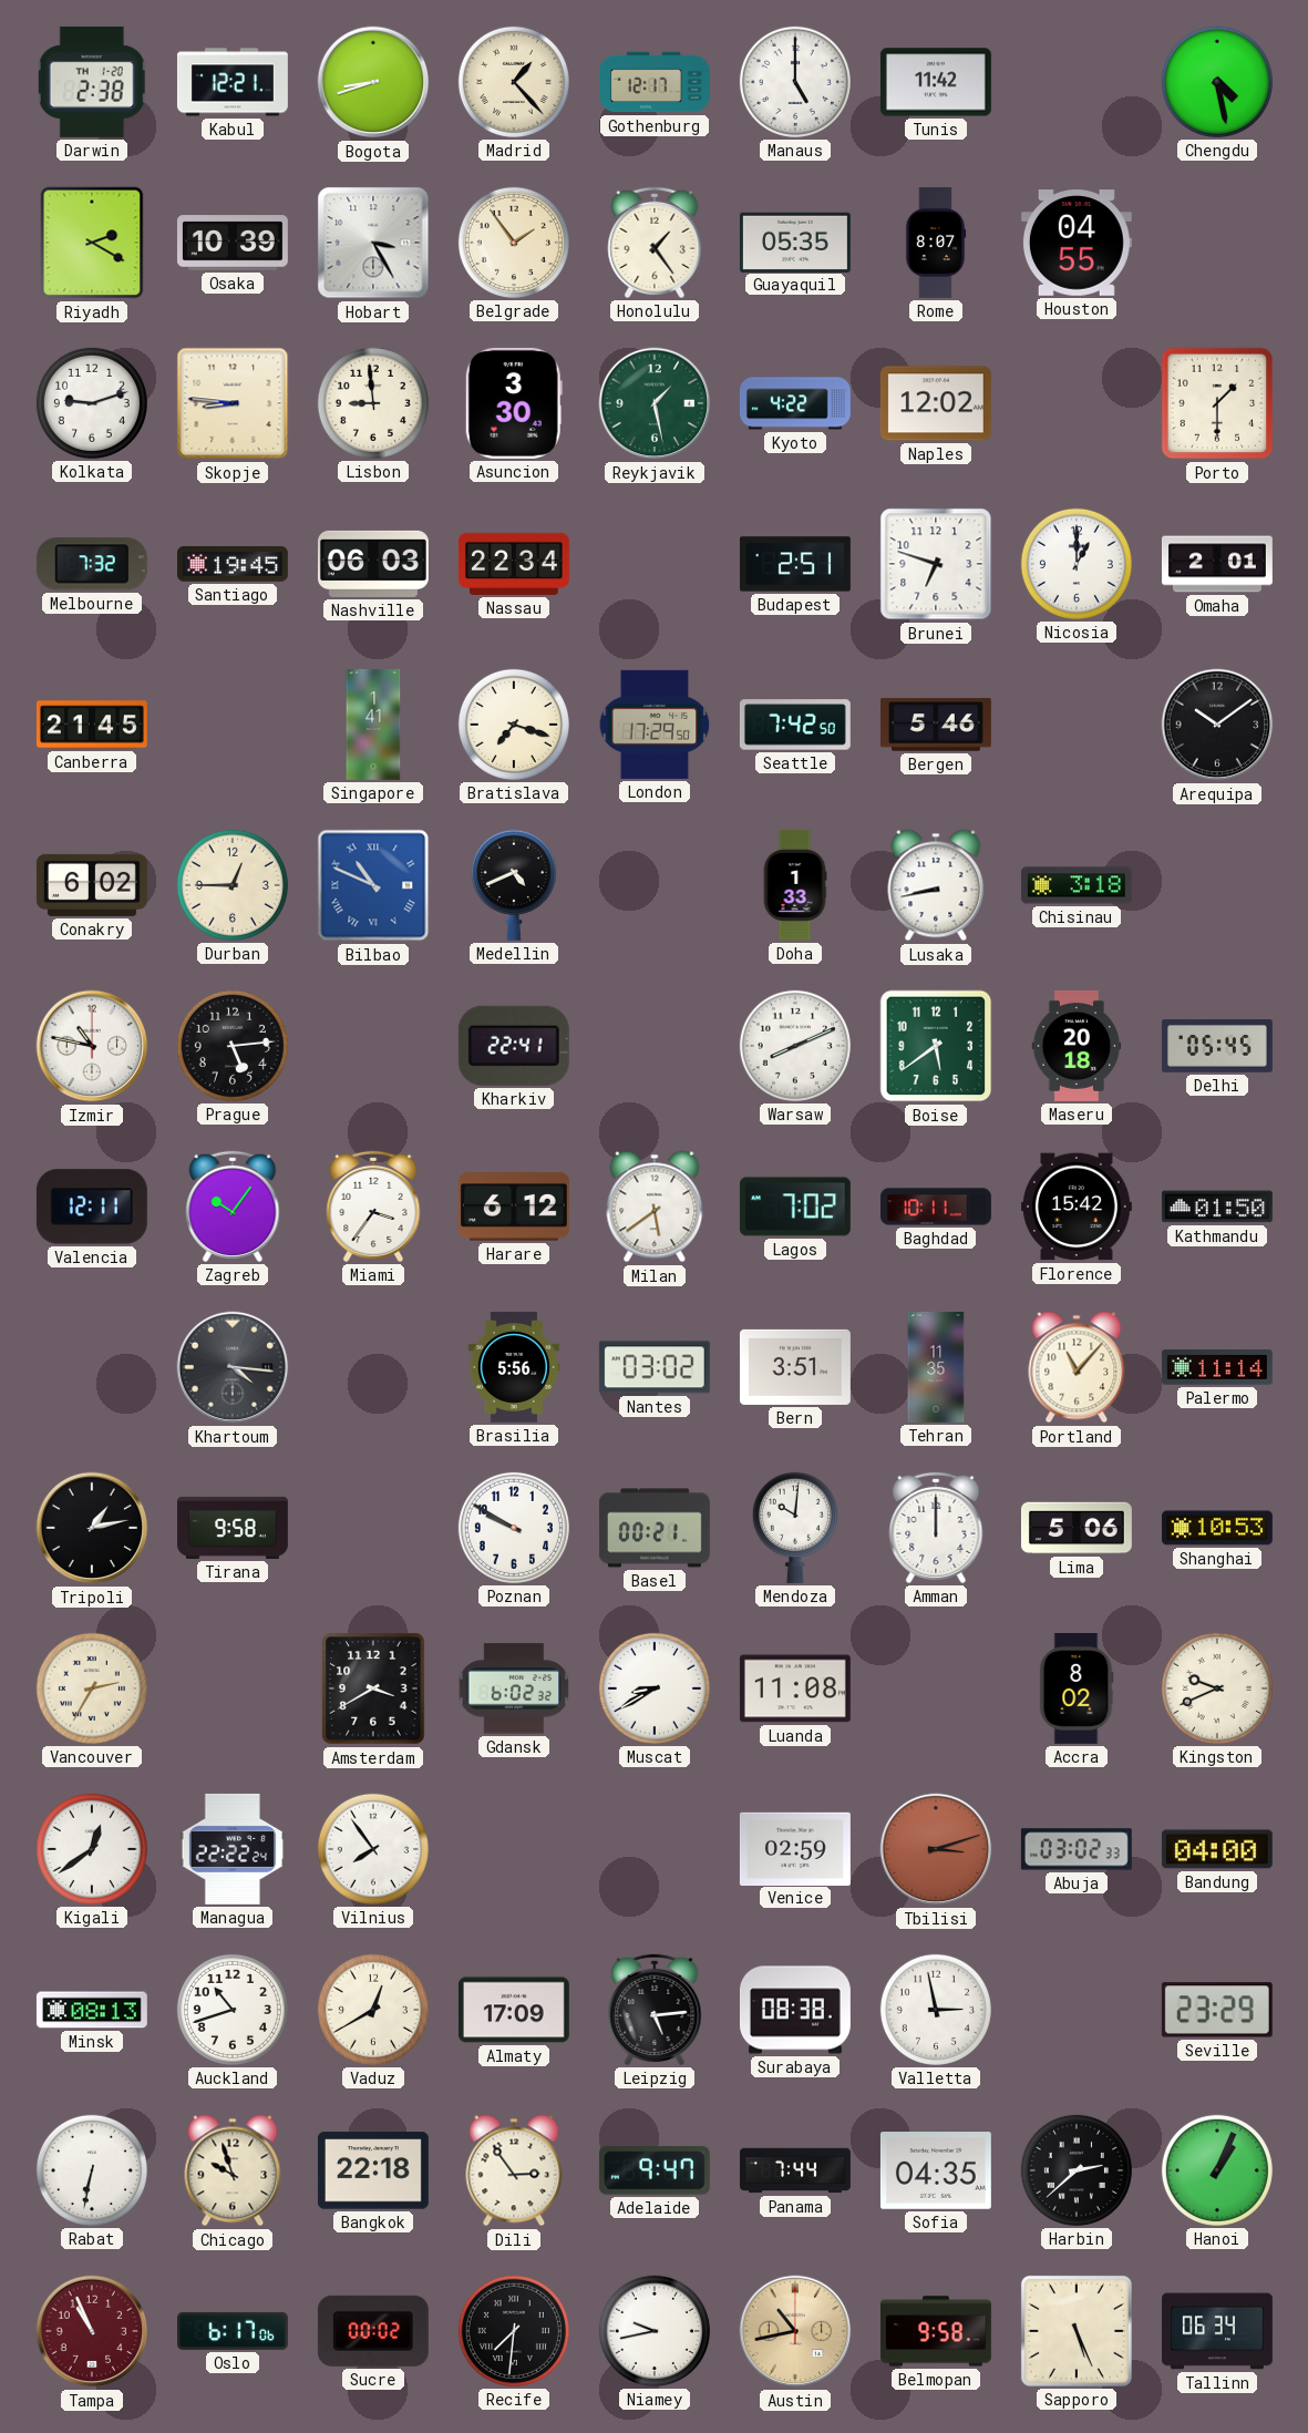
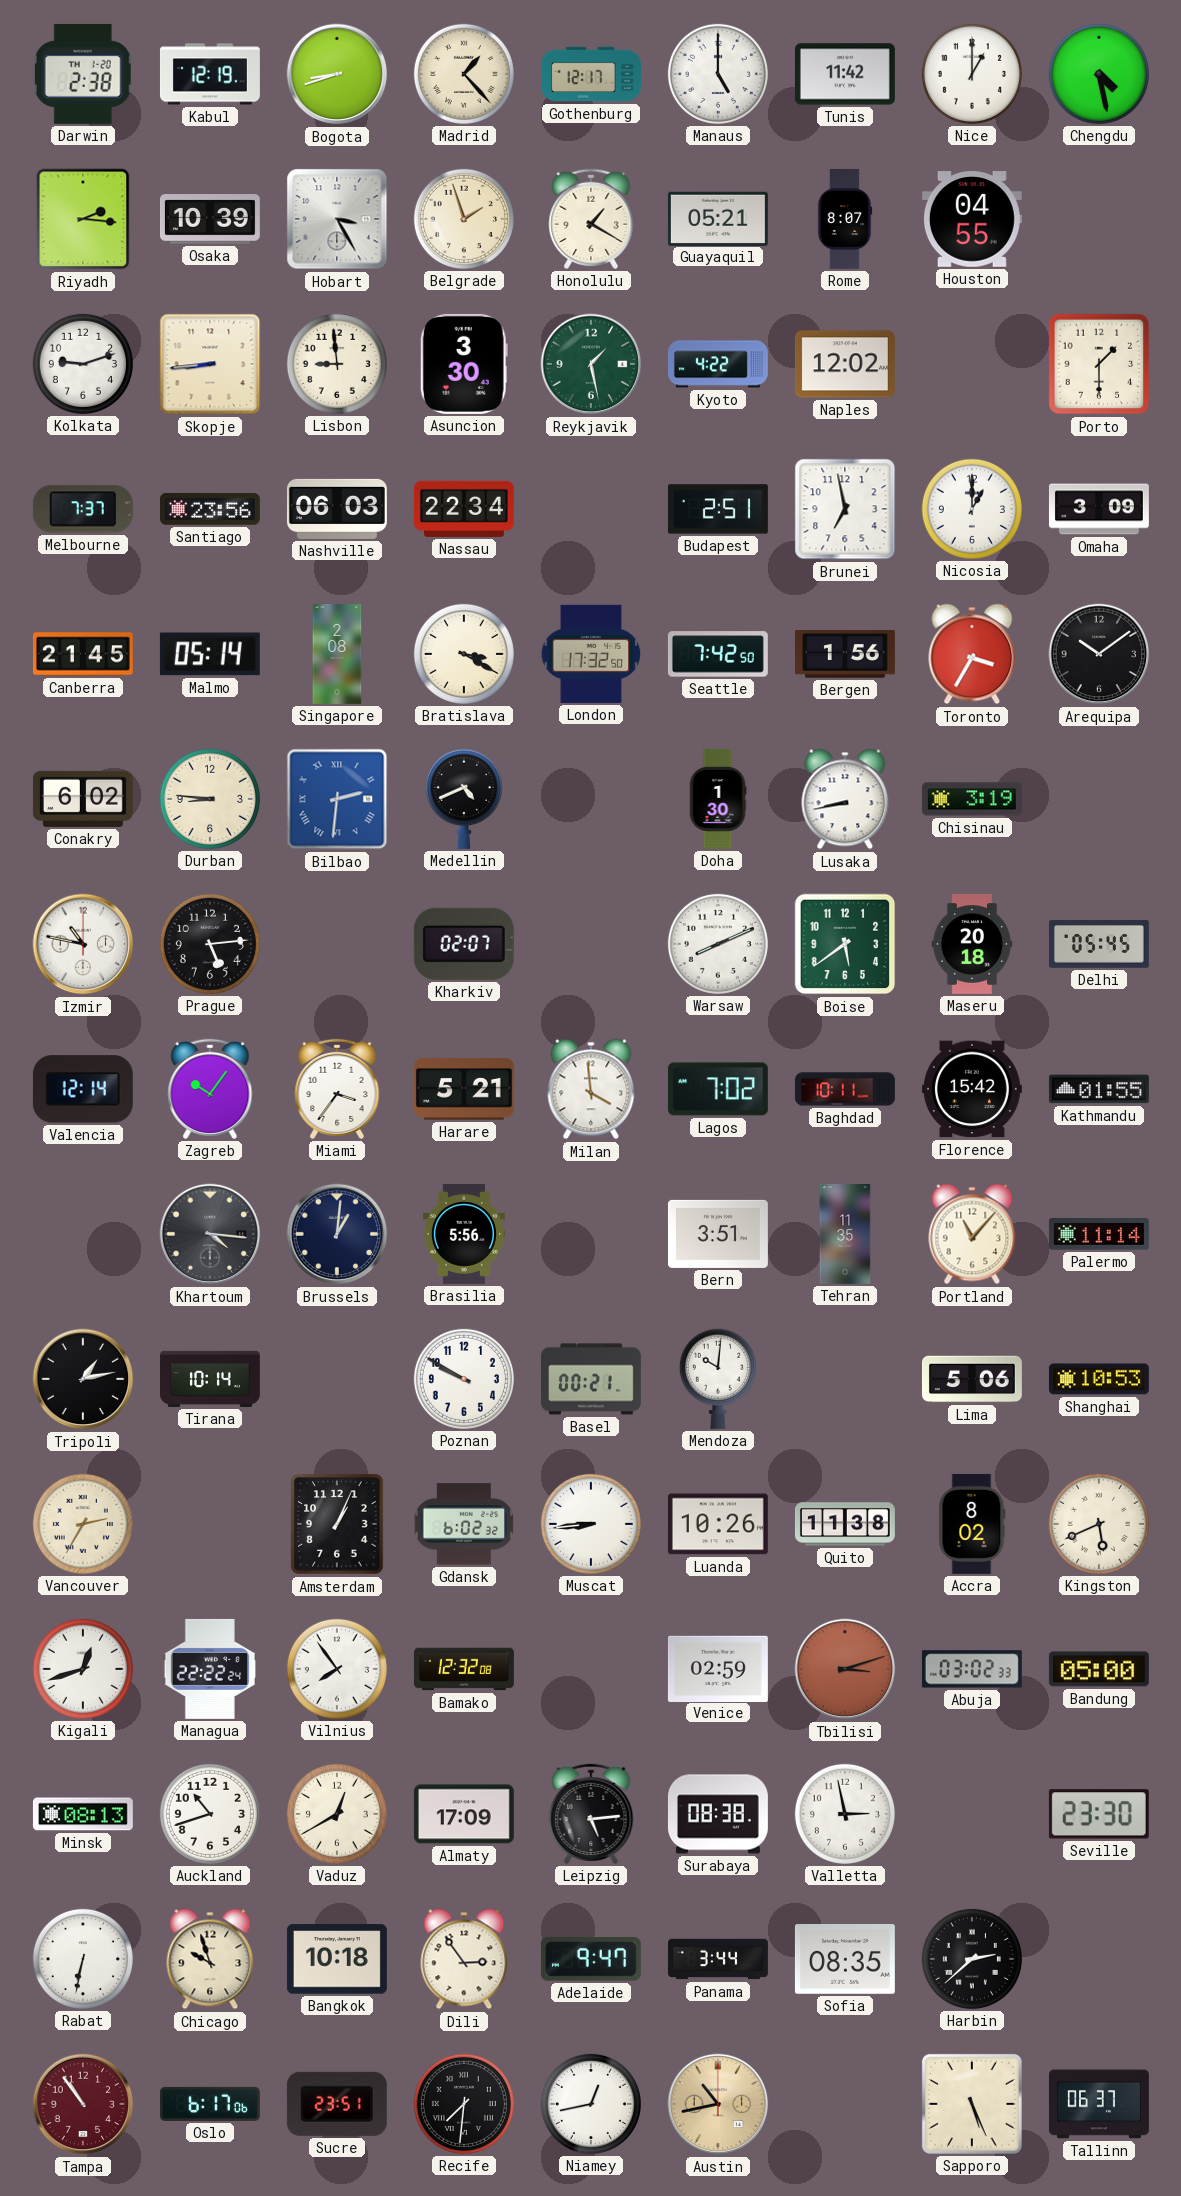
Kabul: 12:21 -> 12:19 (210, 74)
Nice: none -> 1:00 (972, 74)
Riyadh: 2:20 -> 2:16 (83, 219)
Belgrade: 1:54 -> 1:57 (464, 219)
Honolulu: 1:24 -> 1:20 (591, 219)
Guayaquil: 05:35 -> 05:21 (718, 218)
Skopje: 8:46 -> 8:44 (210, 364)
Melbourne: 7:32 -> 7:37 (83, 509)
Santiago: 19:45 -> 23:56 (210, 510)
Brunei: 6:48 -> 6:58 (845, 509)
Omaha: 2:01 -> 3:09 (1099, 509)
Malmo: none -> 05:14 (210, 654)
Singapore: 1:41 -> 2:08 (337, 654)
Bratislava: 7:18 -> 3:20 (464, 654)
London: 17:29 -> 17:32 (591, 654)
Bergen: 5:46 -> 1:56 (845, 654)
Toronto: none -> 3:35 (972, 654)
Durban: 12:45 -> 8:46 (210, 799)
Bilbao: 10:49 -> 2:31 (337, 799)
Doha: 1:33 -> 1:30 (718, 799)
Chisinau: 3:18 -> 3:19 (972, 799)
Kharkiv: 22:41 -> 02:07 (464, 944)
Valencia: 12:11 -> 12:14 (83, 1089)
Harare: 6:12 -> 5:21 (464, 1089)
Milan: 5:39 -> 3:59 (591, 1089)
Kathmandu: 01:50 -> 01:55 (1099, 1089)
Brussels: none -> 1:01 (337, 1234)
Nantes: 03:02 -> none (655, 1367)
Tirana: 9:58 -> 10:14 (210, 1379)
Amman: 12:00 -> none (936, 1528)
Amsterdam: 3:40 -> 1:04 (337, 1524)
Muscat: 8:40 -> 8:44 (591, 1524)
Luanda: 11:08 -> 10:26 (718, 1524)
Quito: none -> 11:38 (845, 1524)
Kingston: 9:41 -> 5:41 (1099, 1524)
Kigali: 12:39 -> 12:42 (83, 1669)
Bamako: none -> 12:32 (464, 1669)
Bandung: 04:00 -> 05:00 (1099, 1669)
Seville: 23:29 -> 23:30 (1099, 1814)
Bangkok: 22:18 -> 10:18 (337, 1959)
Panama: 7:44 -> 3:44 (718, 1959)
Sofia: 04:35 -> 08:35 (845, 1960)
Hanoi: 1:04 -> none (1217, 2170)
Tampa: 10:56 -> 10:54 (83, 2104)
Sucre: 00:02 -> 23:51 (337, 2104)
Niamey: 9:43 -> 12:43 (591, 2104)
Belmopan: 9:58 -> none (936, 2331)
Tallinn: 06:34 -> 06:37 (1099, 2104)
